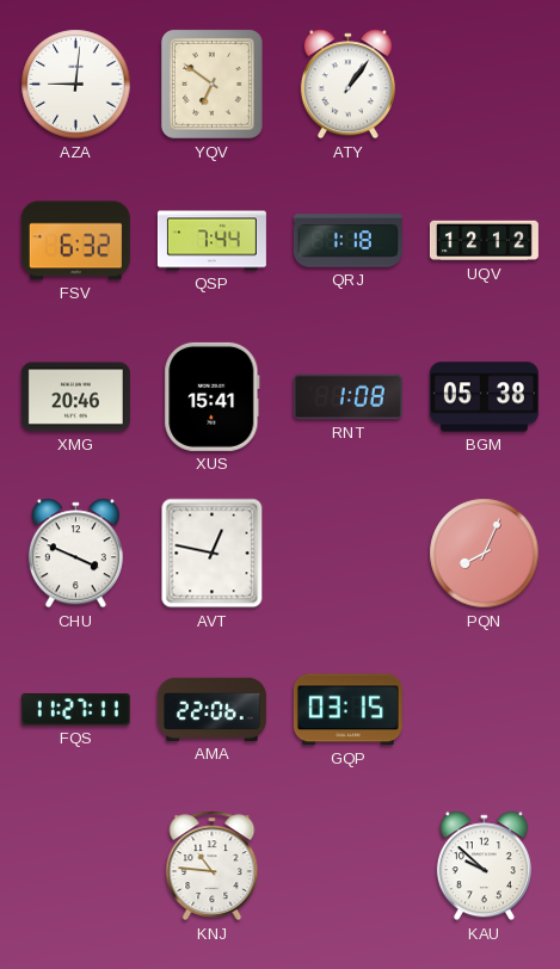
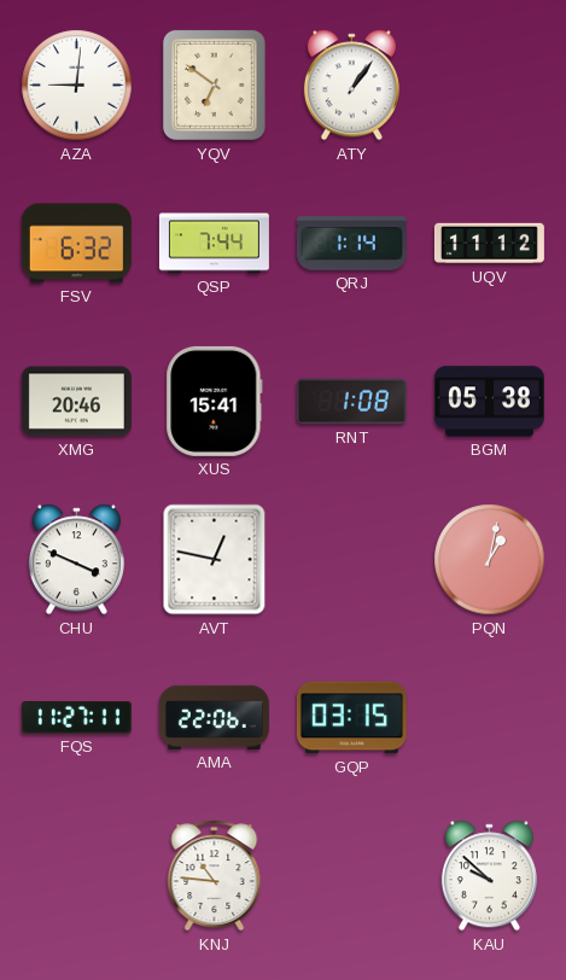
QRJ: 1:18 -> 1:14 (351, 244)
UQV: 12:12 -> 11:12 (489, 244)
PQN: 8:04 -> 1:02 (490, 560)
